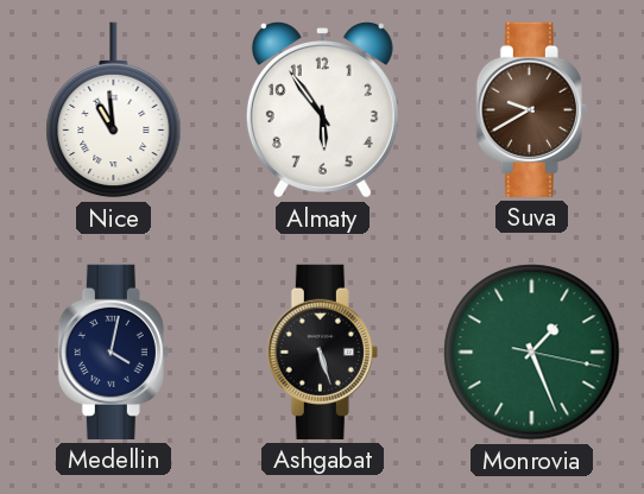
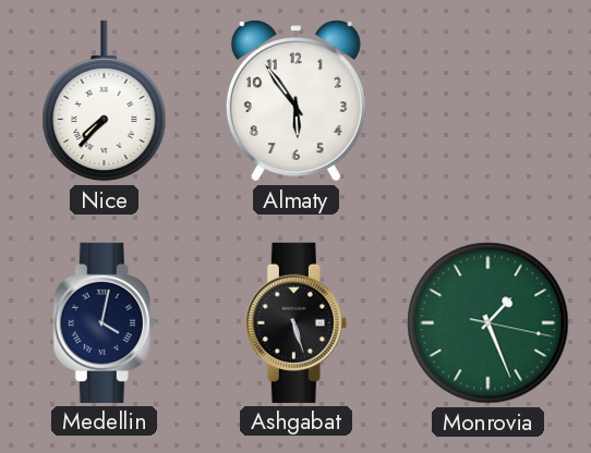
Nice: 10:59 -> 7:37 (105, 101)
Suva: 9:40 -> none (531, 109)
